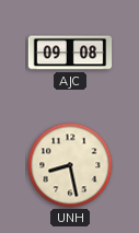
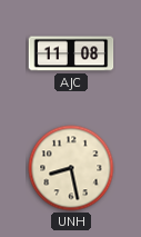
AJC: 09:08 -> 11:08 (71, 53)
